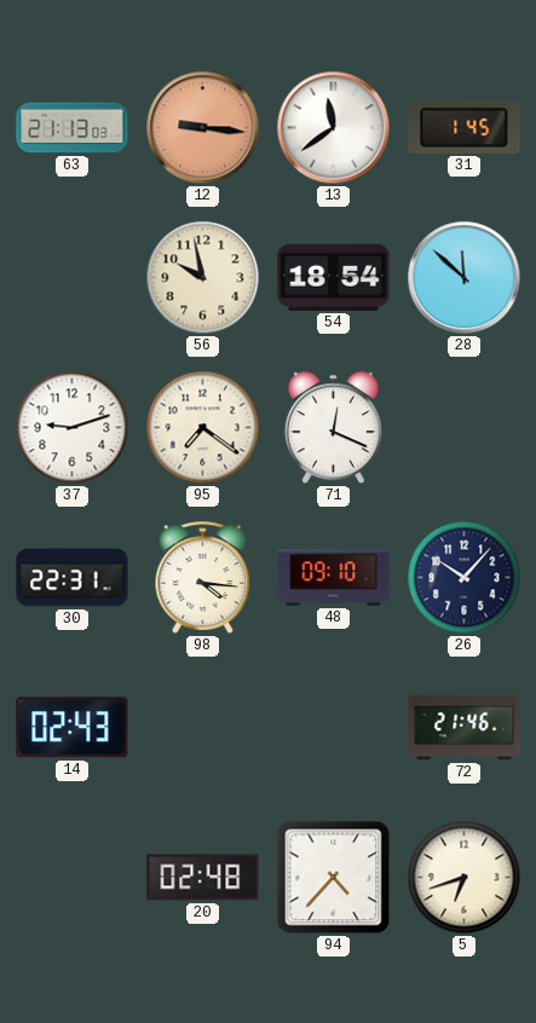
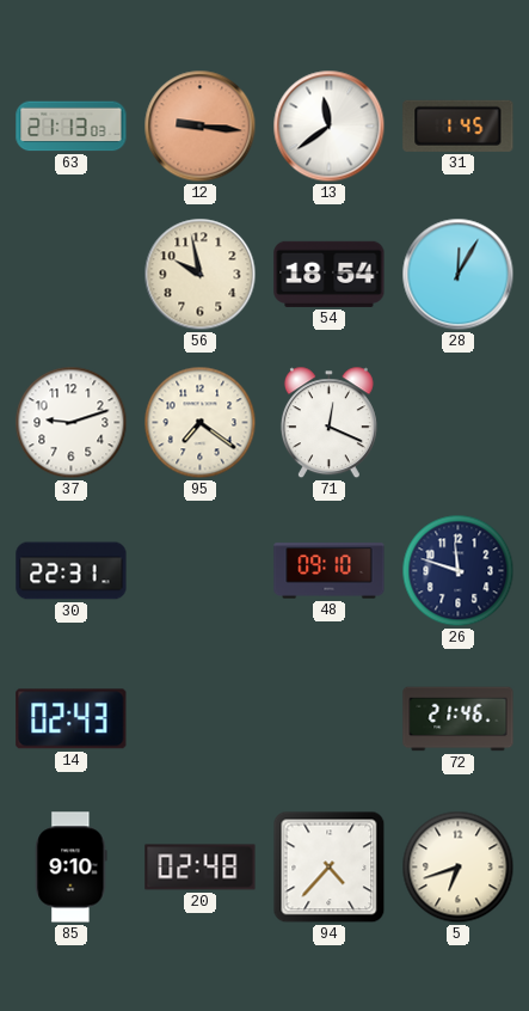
28: 11:52 -> 12:05 (459, 275)
98: 4:16 -> none (203, 577)
26: 10:07 -> 11:48 (459, 571)
85: none -> 9:10 (72, 868)
